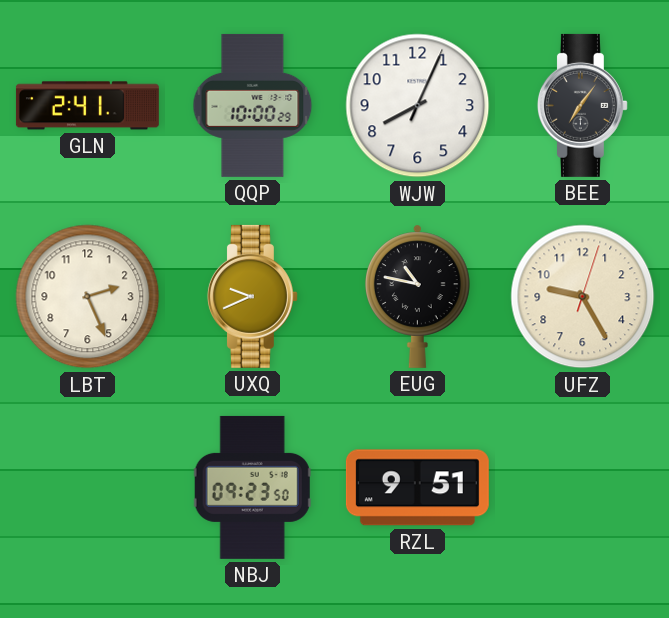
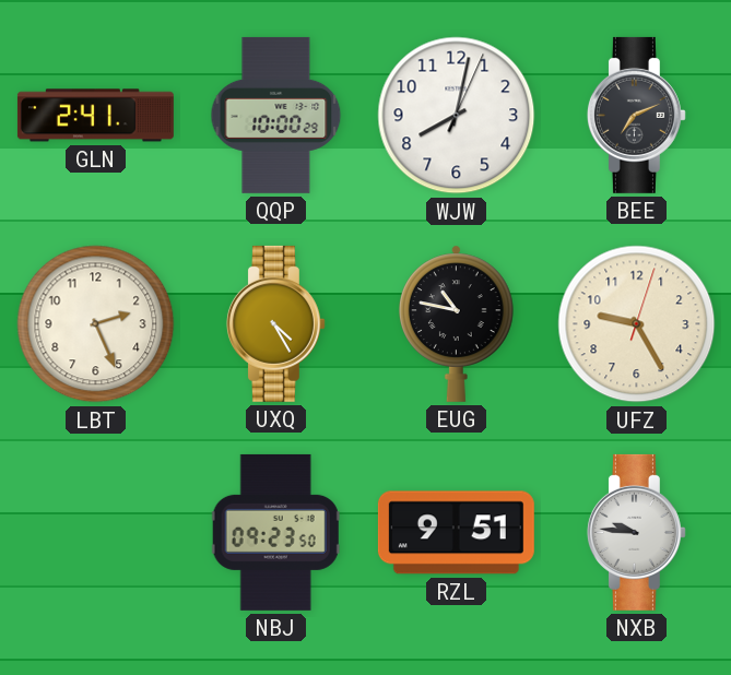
WJW: 8:04 -> 8:02 (457, 116)
BEE: 7:06 -> 7:11 (636, 115)
UXQ: 9:41 -> 4:25 (275, 323)
NXB: none -> 9:46 (636, 532)
